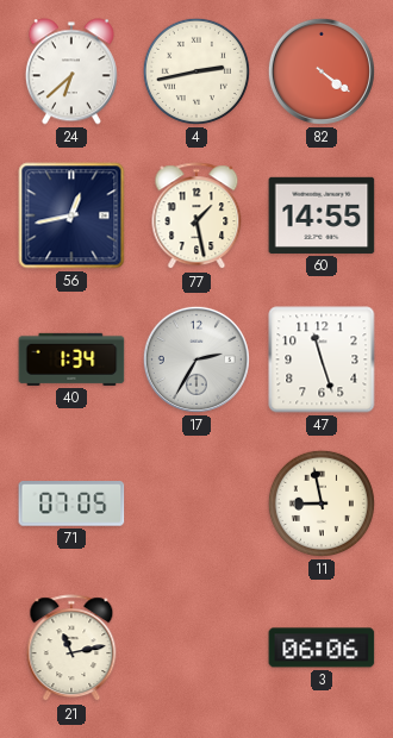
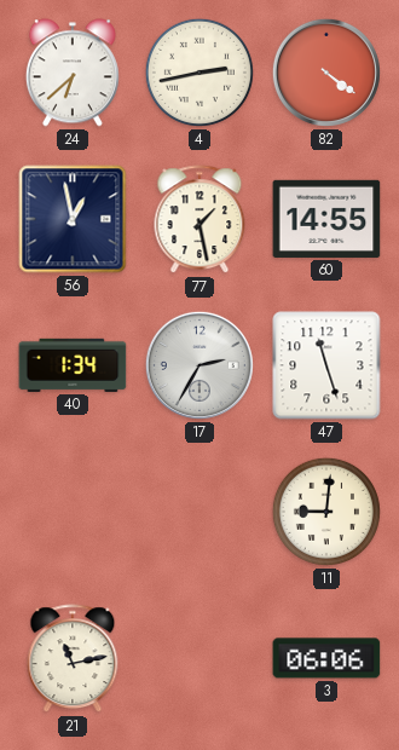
56: 12:43 -> 12:58 (73, 219)
71: 07:05 -> none (71, 505)
11: 8:58 -> 9:01 (326, 512)
